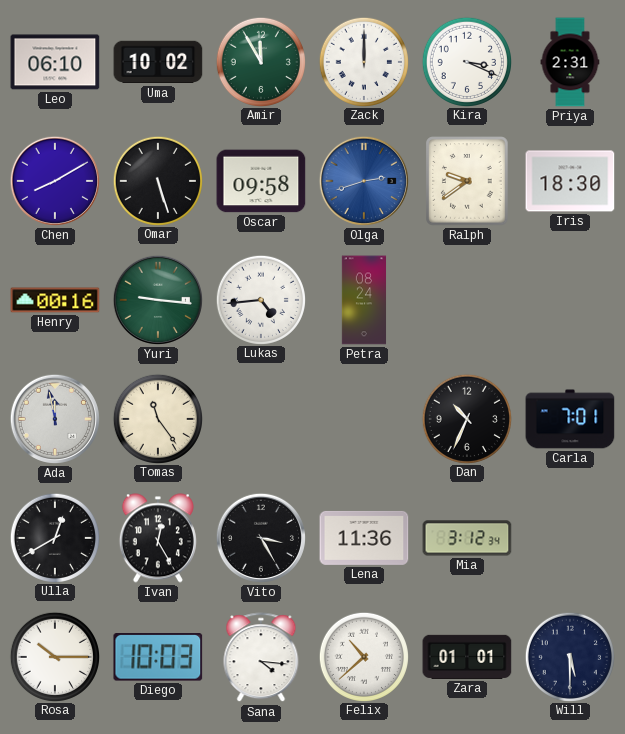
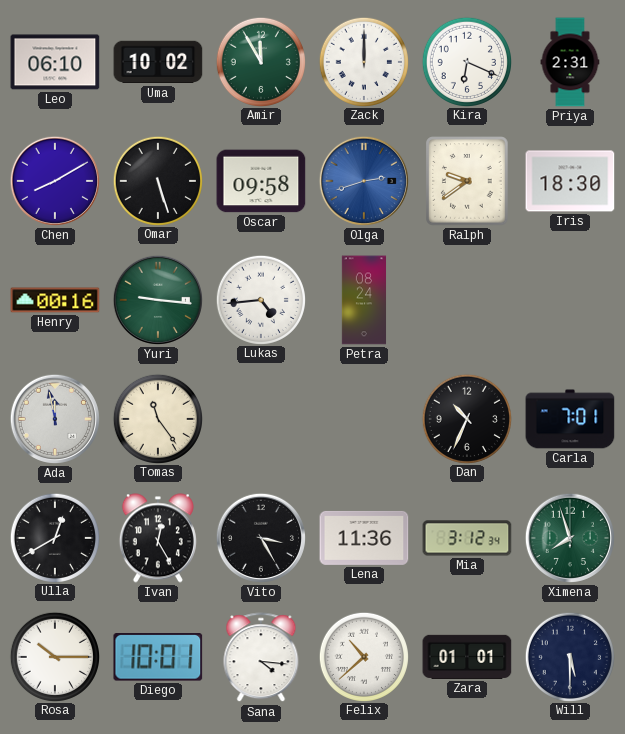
Kira: 3:19 -> 6:19 (466, 61)
Ximena: none -> 7:57 (570, 538)
Diego: 10:03 -> 10:01 (158, 657)
